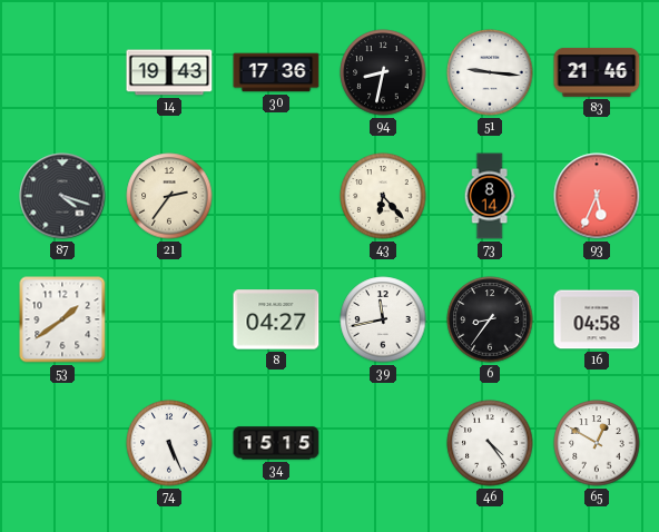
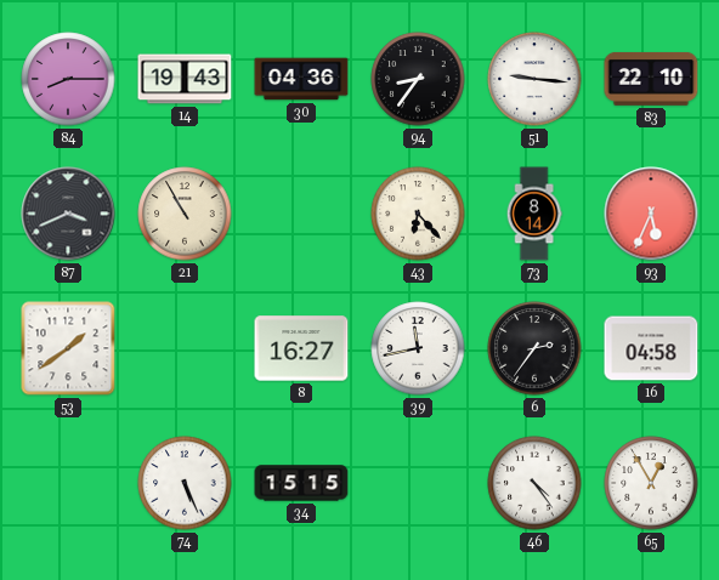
84: none -> 8:15 (68, 79)
30: 17:36 -> 04:36 (301, 79)
94: 8:32 -> 8:36 (418, 79)
83: 21:46 -> 22:10 (651, 79)
87: 4:18 -> 3:41 (68, 214)
21: 2:36 -> 10:55 (185, 214)
8: 04:27 -> 16:27 (301, 348)
6: 8:36 -> 2:36 (534, 348)
65: 12:50 -> 12:55 (651, 483)
